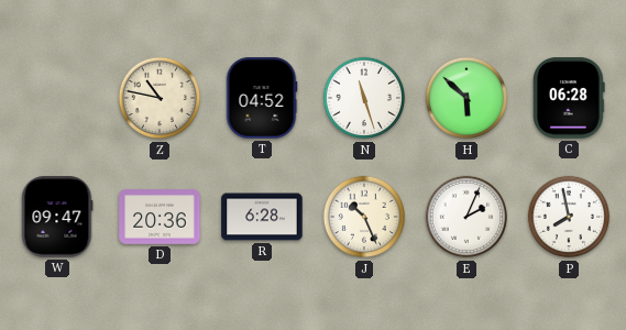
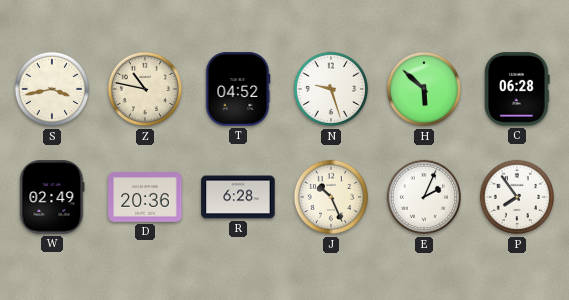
S: none -> 3:43 (51, 89)
N: 11:27 -> 9:27 (330, 89)
W: 09:47 -> 02:49 (52, 197)
P: 7:58 -> 7:54 (516, 197)
